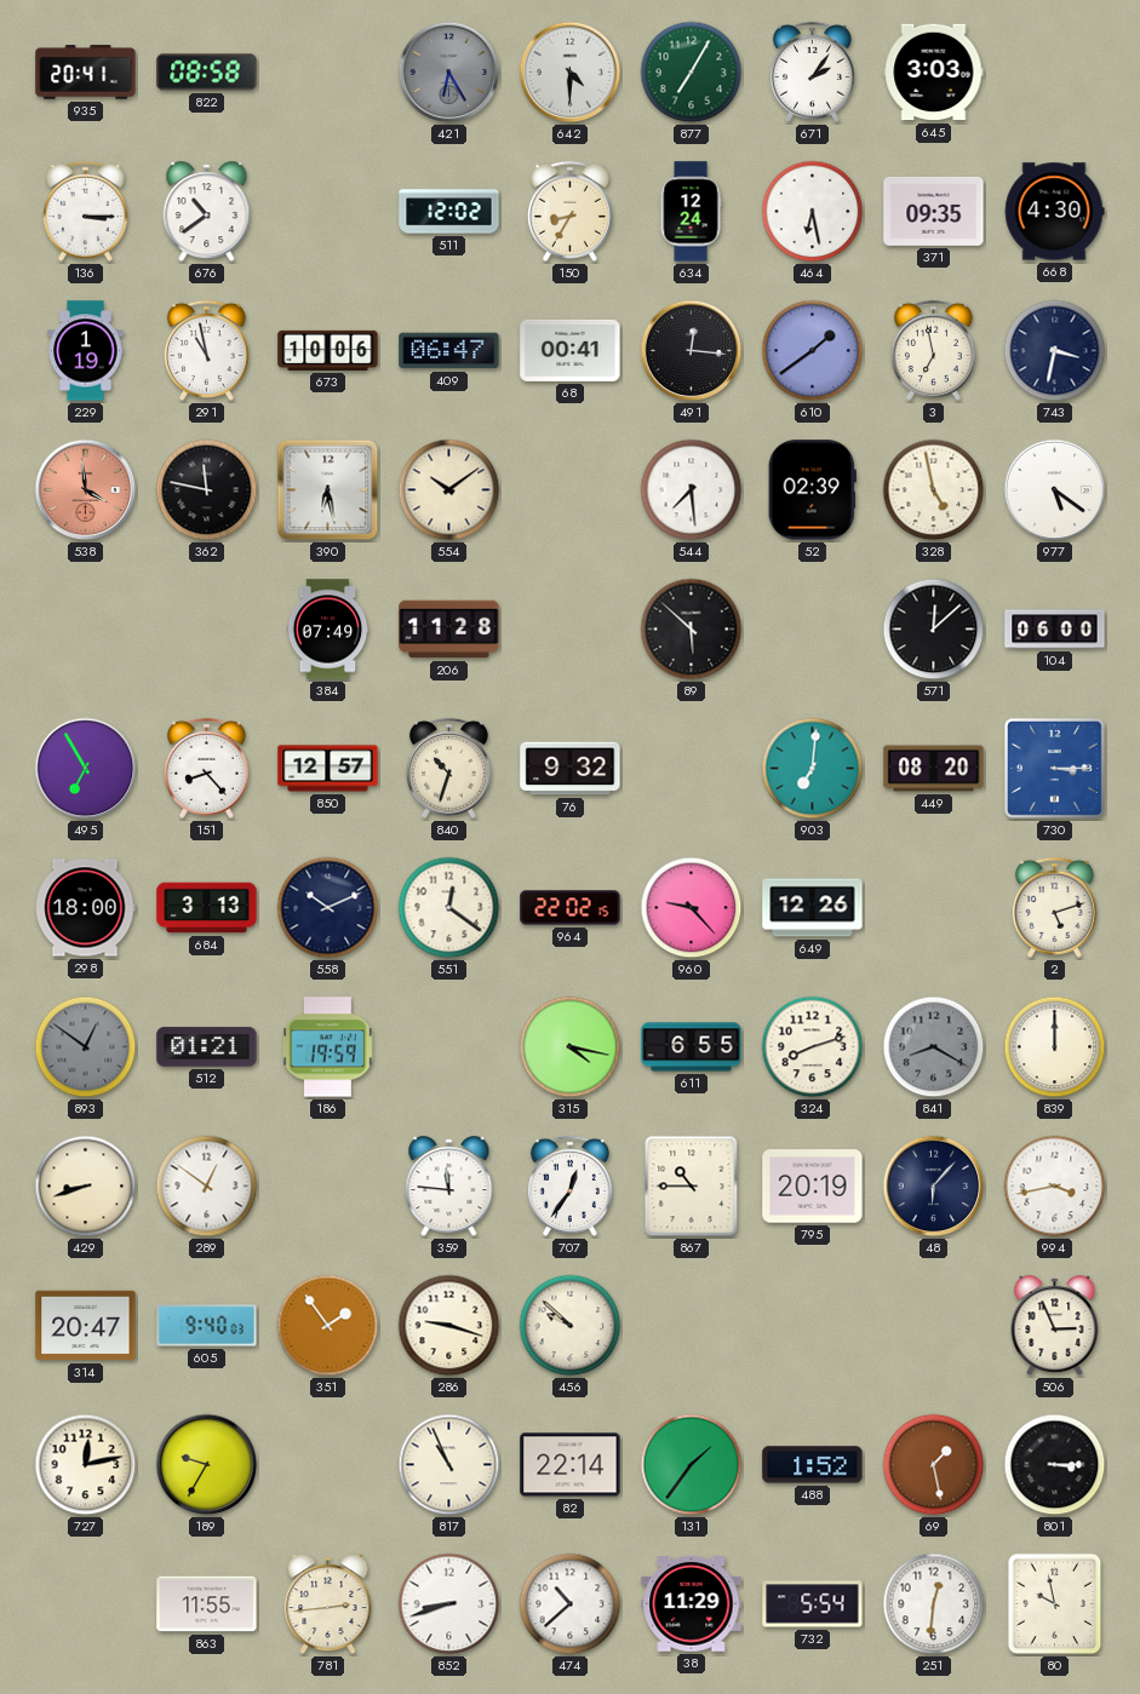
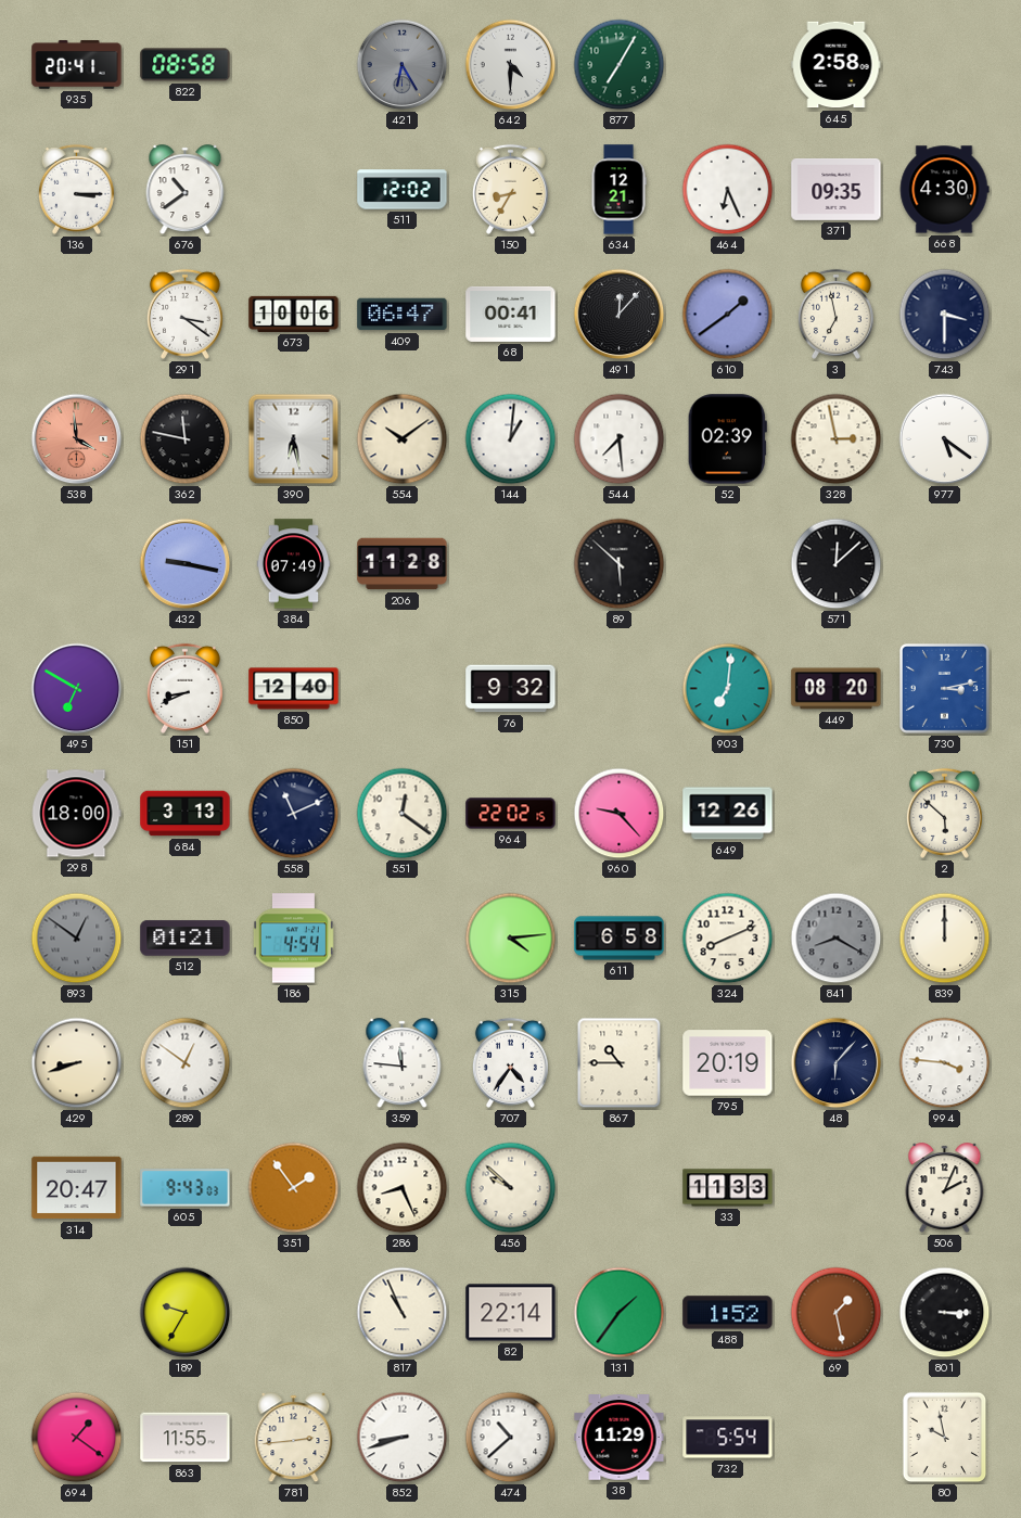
671: 2:06 -> none (812, 71)
645: 3:03 -> 2:58 (837, 65)
634: 12:24 -> 12:21 (618, 190)
464: 6:28 -> 6:26 (728, 190)
229: 1:19 -> none (86, 351)
291: 10:58 -> 3:21 (184, 314)
491: 12:16 -> 12:07 (620, 315)
743: 3:32 -> 3:30 (945, 315)
144: none -> 1:01 (511, 439)
328: 4:58 -> 2:58 (837, 439)
432: none -> 9:17 (186, 564)
104: 06:00 -> none (1055, 630)
495: 6:55 -> 6:50 (77, 689)
151: 8:23 -> 8:41 (184, 688)
850: 12:57 -> 12:40 (294, 689)
840: 10:33 -> none (448, 768)
730: 3:15 -> 3:13 (944, 688)
558: 10:11 -> 11:11 (294, 814)
2: 5:12 -> 5:52 (944, 813)
186: 19:59 -> 4:54 (293, 939)
315: 4:17 -> 4:14 (511, 939)
611: 6:55 -> 6:58 (620, 939)
324: 8:12 -> 8:11 (728, 939)
707: 12:36 -> 4:36 (510, 1062)
994: 3:43 -> 3:46 (945, 1063)
605: 9:40 -> 9:43 (186, 1188)
286: 9:18 -> 8:26 (403, 1188)
33: none -> 11:33 (728, 1188)
506: 2:56 -> 2:04 (945, 1188)
727: 12:13 -> none (86, 1465)
694: none -> 1:21 (77, 1438)
251: 12:31 -> none (934, 1604)
